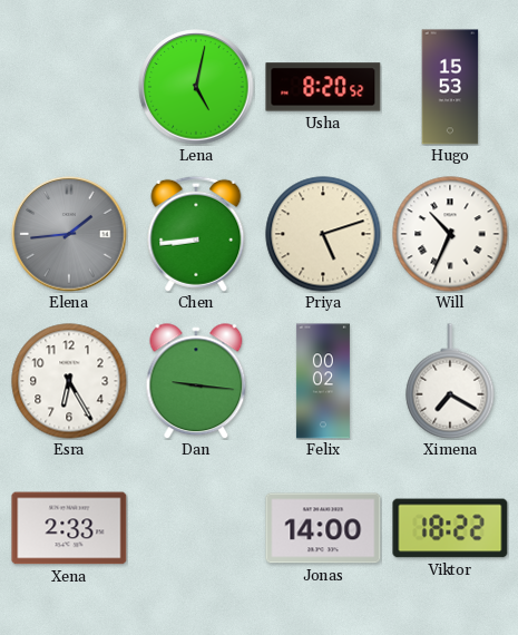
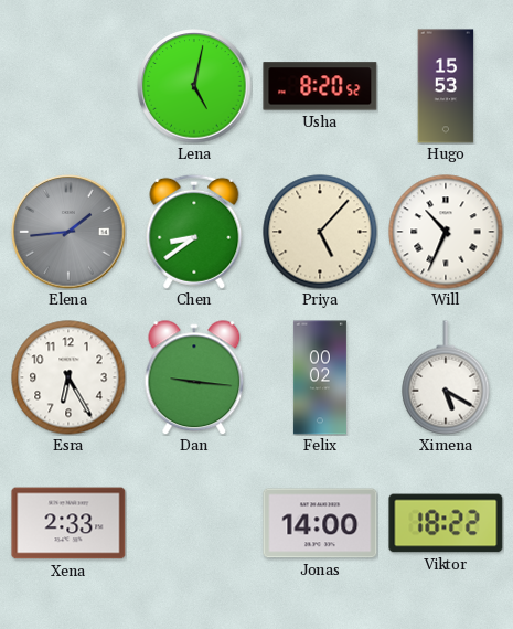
Chen: 8:44 -> 8:39 (194, 232)
Priya: 5:12 -> 5:07 (320, 232)
Ximena: 7:20 -> 5:20 (446, 377)
